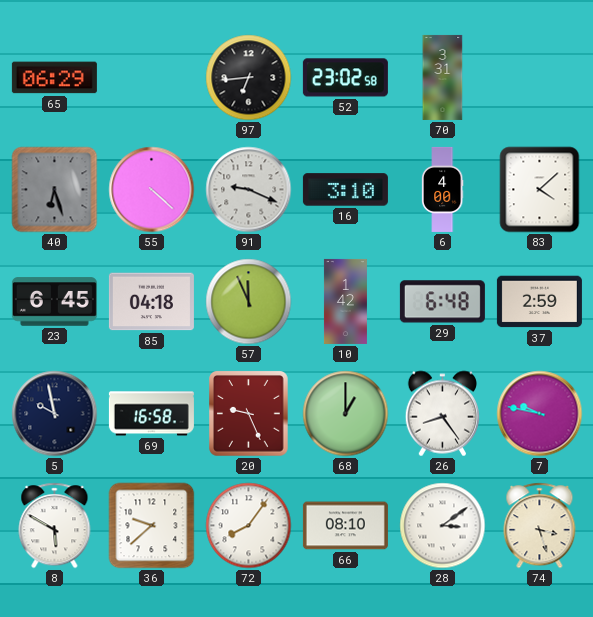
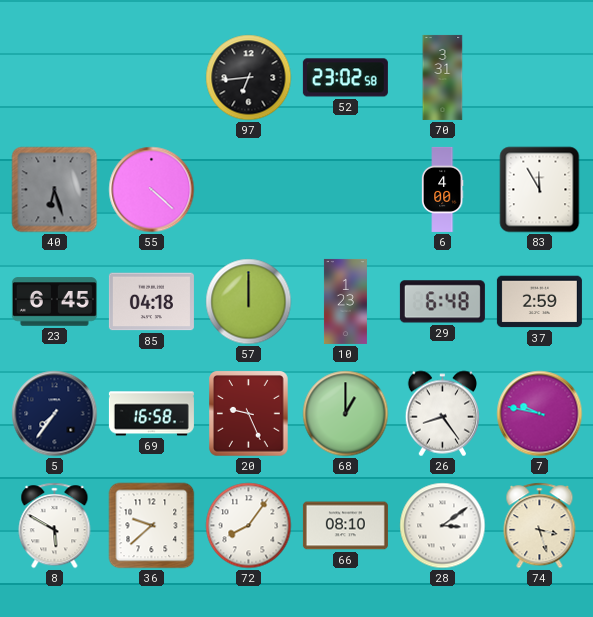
65: 06:29 -> none (54, 78)
91: 9:19 -> none (249, 190)
16: 3:10 -> none (345, 190)
83: 4:08 -> 11:55 (540, 190)
57: 11:56 -> 12:00 (249, 302)
10: 1:42 -> 1:23 (345, 301)
5: 9:58 -> 7:36 (55, 414)
